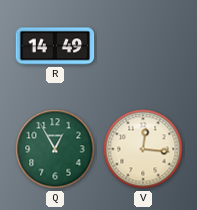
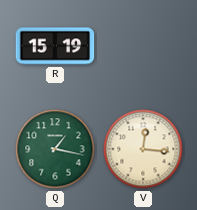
R: 14:49 -> 15:19 (55, 46)
Q: 12:55 -> 1:17 (55, 149)
